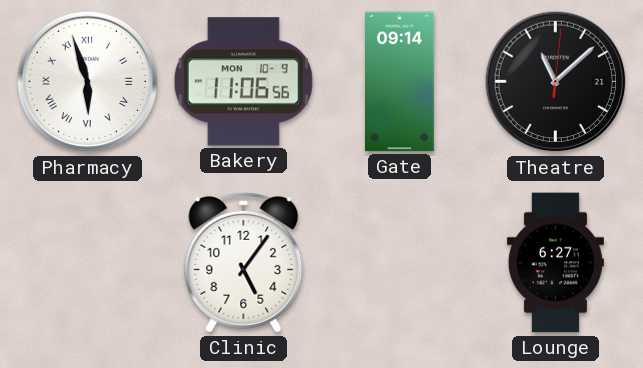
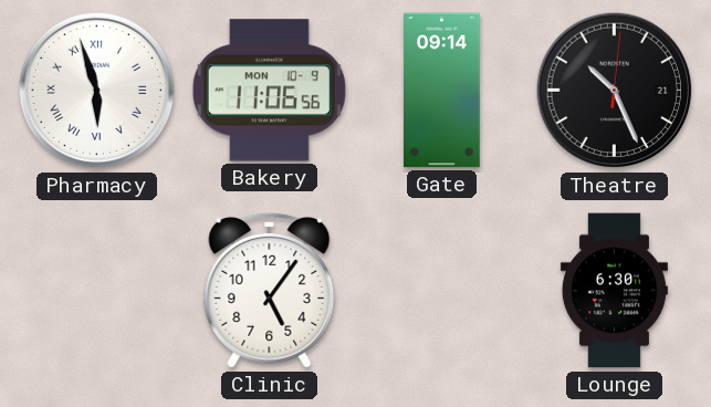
Theatre: 11:08 -> 10:26 (615, 91)
Lounge: 6:27 -> 6:30 (614, 291)
